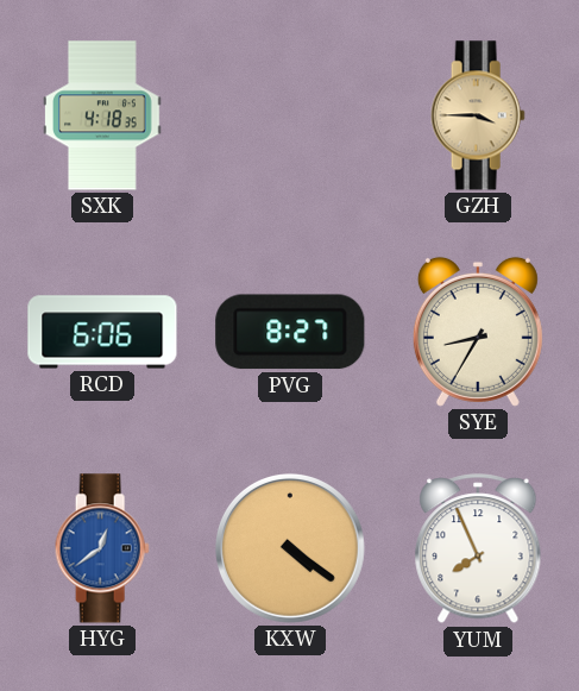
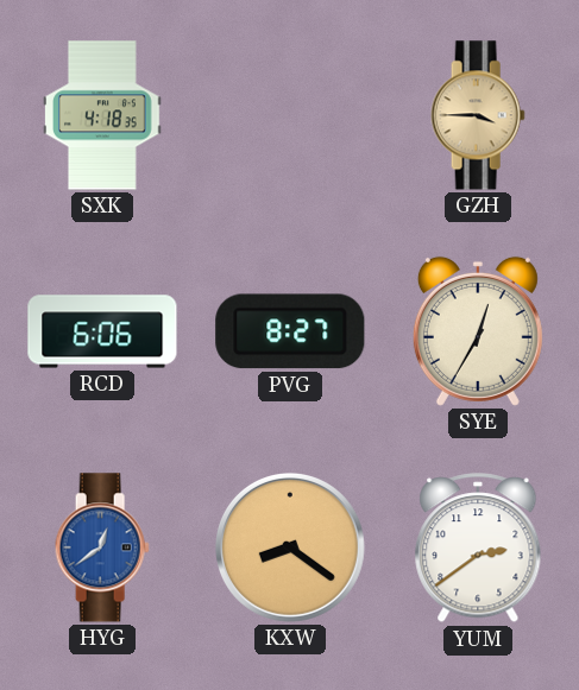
SYE: 8:35 -> 12:35 (478, 331)
KXW: 4:21 -> 8:21 (290, 547)
YUM: 7:56 -> 2:39 (478, 549)
